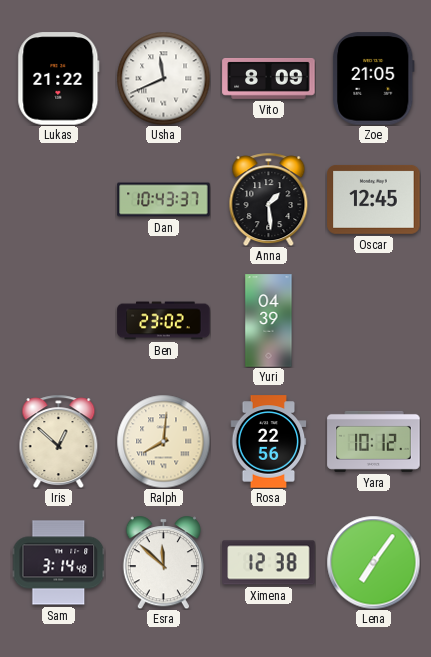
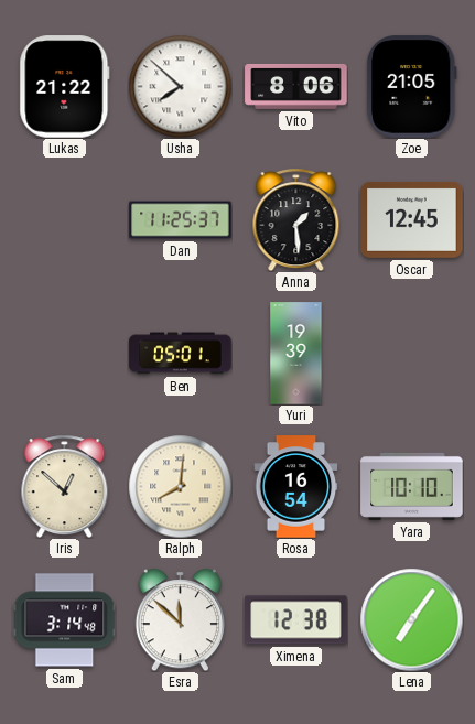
Usha: 11:41 -> 7:52 (180, 86)
Vito: 8:09 -> 8:06 (296, 86)
Dan: 10:43 -> 11:25 (181, 220)
Ben: 23:02 -> 05:01 (181, 354)
Yuri: 04:39 -> 19:39 (296, 354)
Rosa: 22:56 -> 16:54 (296, 487)
Yara: 10:12 -> 10:10 (412, 486)
